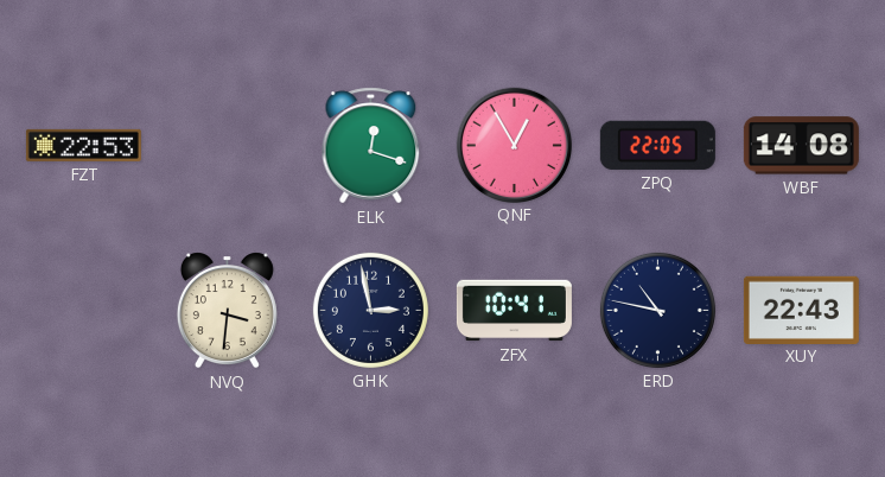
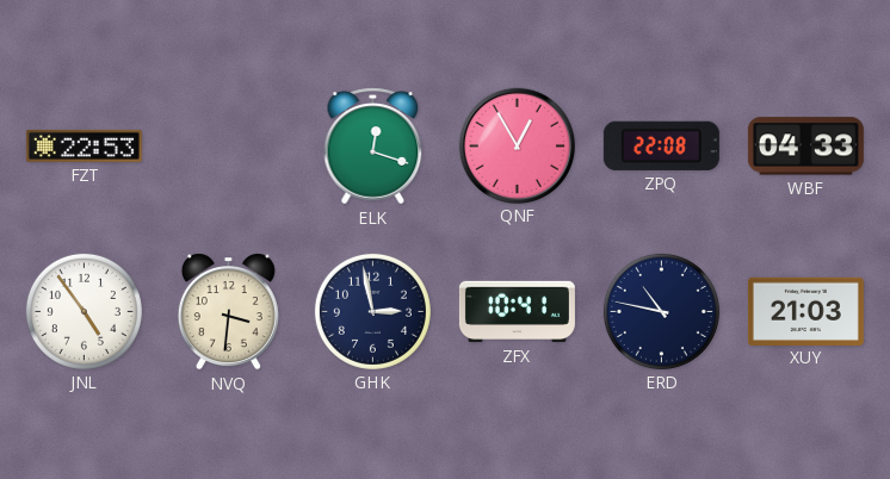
ZPQ: 22:05 -> 22:08 (661, 145)
WBF: 14:08 -> 04:33 (805, 147)
JNL: none -> 4:54 (84, 311)
XUY: 22:43 -> 21:03 (805, 311)
